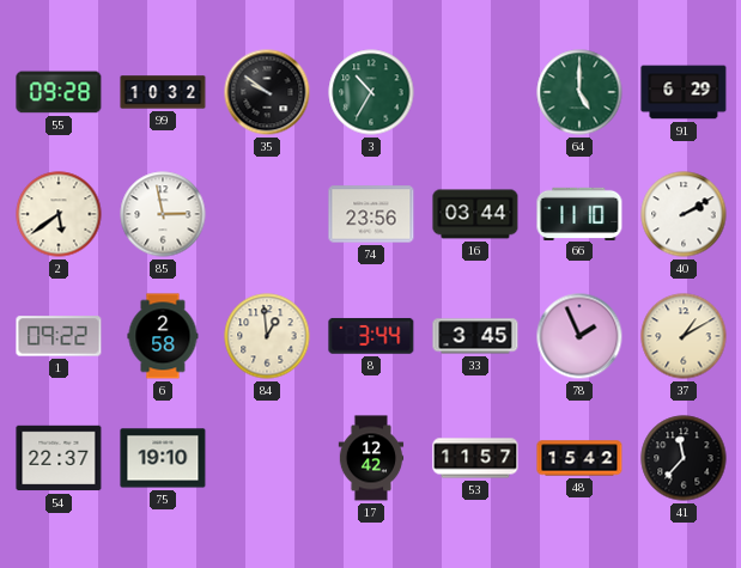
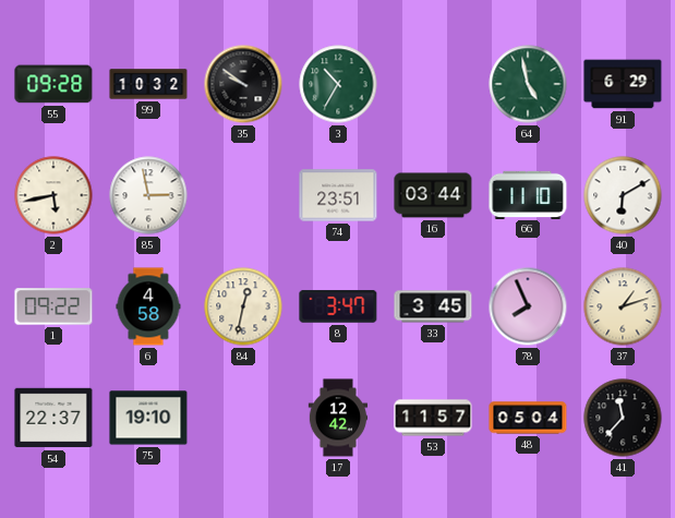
64: 5:00 -> 4:58 (528, 84)
2: 5:39 -> 5:43 (53, 195)
74: 23:56 -> 23:51 (338, 195)
40: 2:10 -> 6:10 (623, 195)
6: 2:58 -> 4:58 (148, 306)
84: 12:59 -> 12:32 (243, 306)
8: 3:44 -> 3:47 (338, 306)
78: 1:56 -> 7:56 (528, 306)
37: 1:10 -> 1:12 (623, 306)
48: 15:42 -> 05:04 (528, 418)
